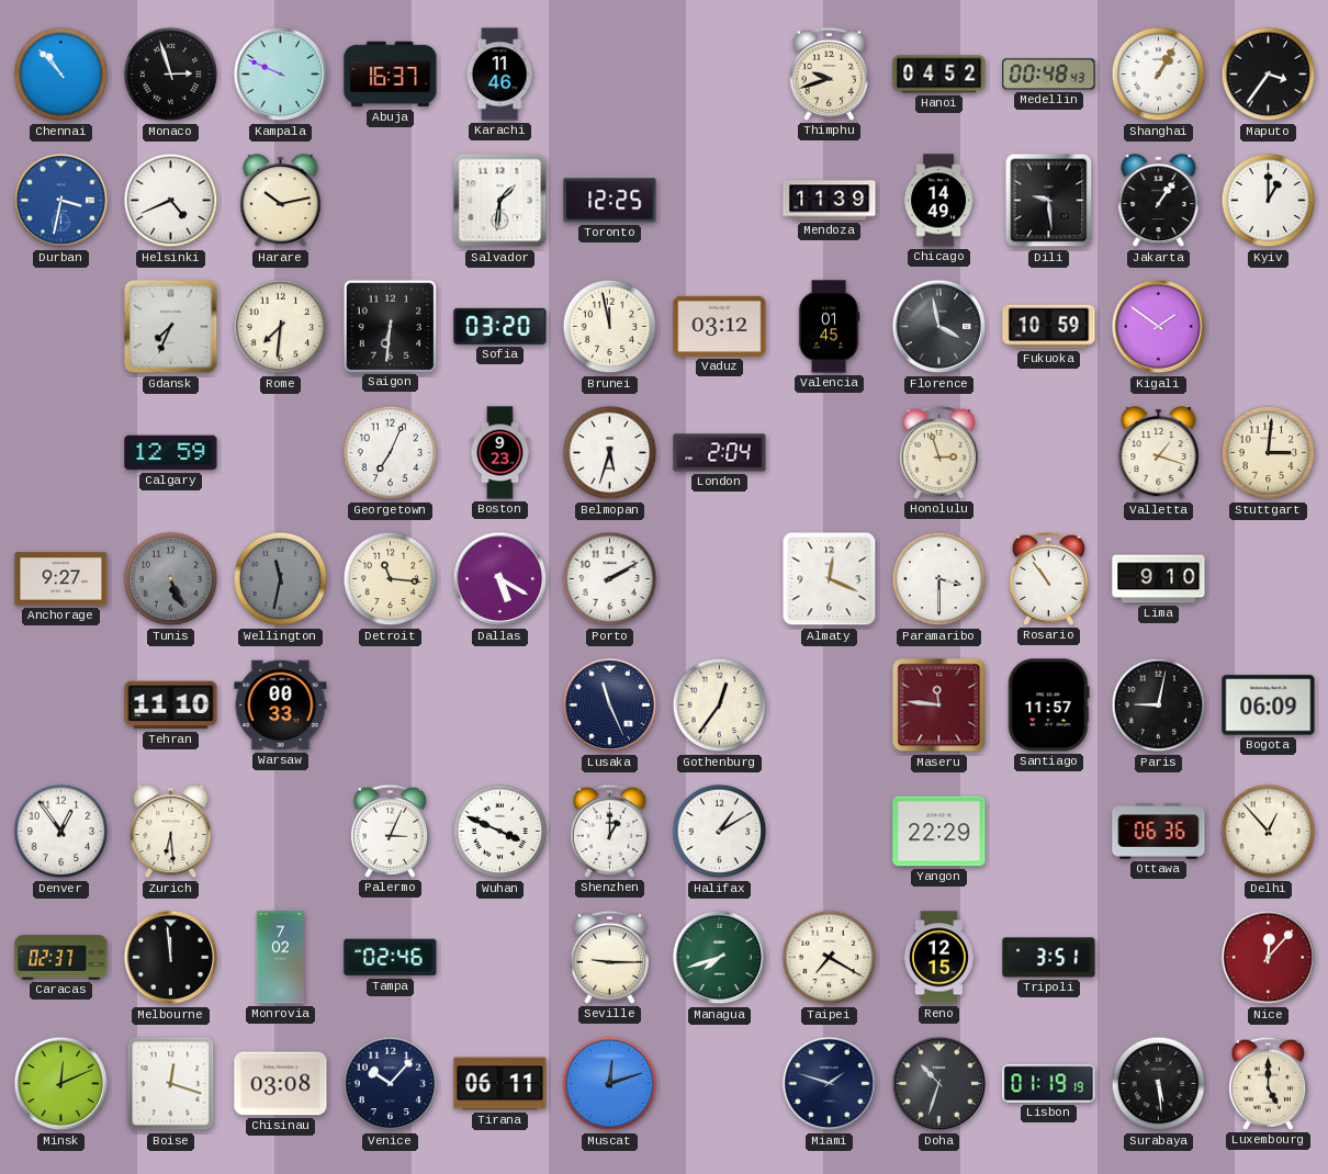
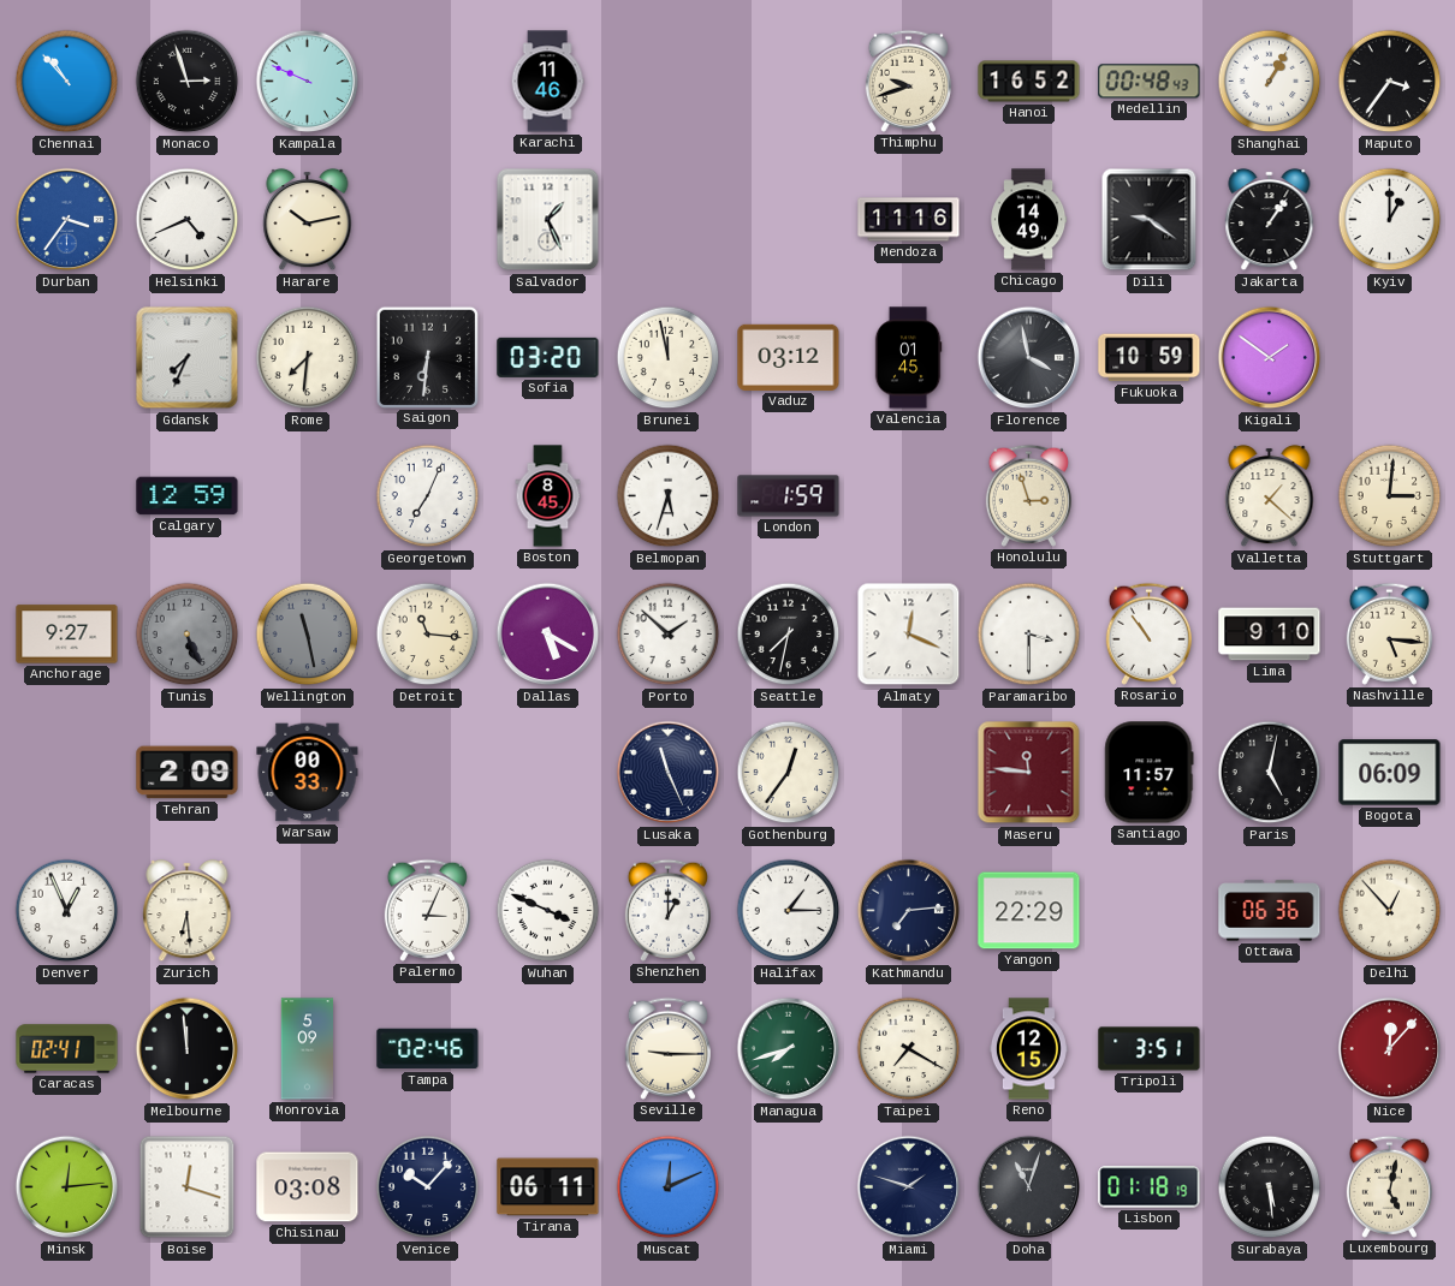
Abuja: 16:37 -> none (391, 75)
Hanoi: 04:52 -> 16:52 (1029, 82)
Durban: 3:32 -> 3:36 (67, 220)
Salvador: 1:31 -> 1:26 (548, 220)
Toronto: 12:25 -> none (610, 201)
Mendoza: 11:39 -> 11:16 (909, 220)
Dili: 9:29 -> 9:21 (1150, 220)
Boston: 9:23 -> 8:45 (548, 496)
London: 2:04 -> 1:59 (789, 496)
Valletta: 1:18 -> 1:22 (1270, 496)
Wellington: 11:32 -> 11:28 (308, 635)
Porto: 2:10 -> 1:52 (669, 635)
Seattle: none -> 7:32 (789, 635)
Nashville: none -> 5:16 (1389, 633)
Tehran: 11:10 -> 2:09 (188, 773)
Paris: 9:02 -> 5:02 (1270, 773)
Denver: 12:54 -> 12:56 (67, 911)
Halifax: 1:10 -> 1:15 (789, 911)
Kathmandu: none -> 7:14 (909, 911)
Caracas: 02:37 -> 02:41 (67, 1049)
Monrovia: 7:02 -> 5:09 (308, 1049)
Minsk: 12:11 -> 12:14 (67, 1187)
Muscat: 12:12 -> 12:11 (669, 1187)
Doha: 10:33 -> 11:03 (1029, 1187)
Lisbon: 01:19 -> 01:18 (1150, 1187)
Luxembourg: 5:00 -> 5:02 (1389, 1186)
